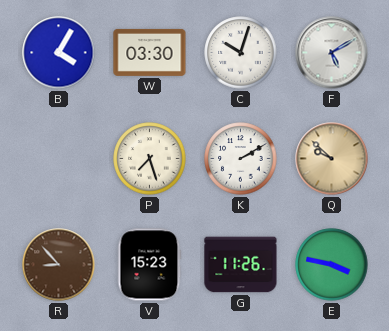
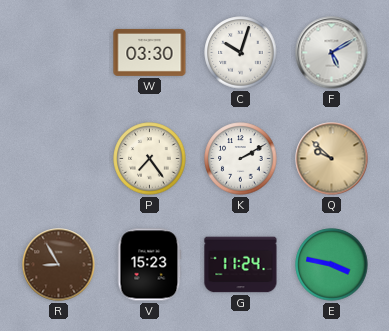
B: 4:05 -> none (59, 53)
P: 7:27 -> 7:24 (150, 159)
R: 8:53 -> 8:55 (59, 265)
G: 11:26 -> 11:24 (241, 265)
